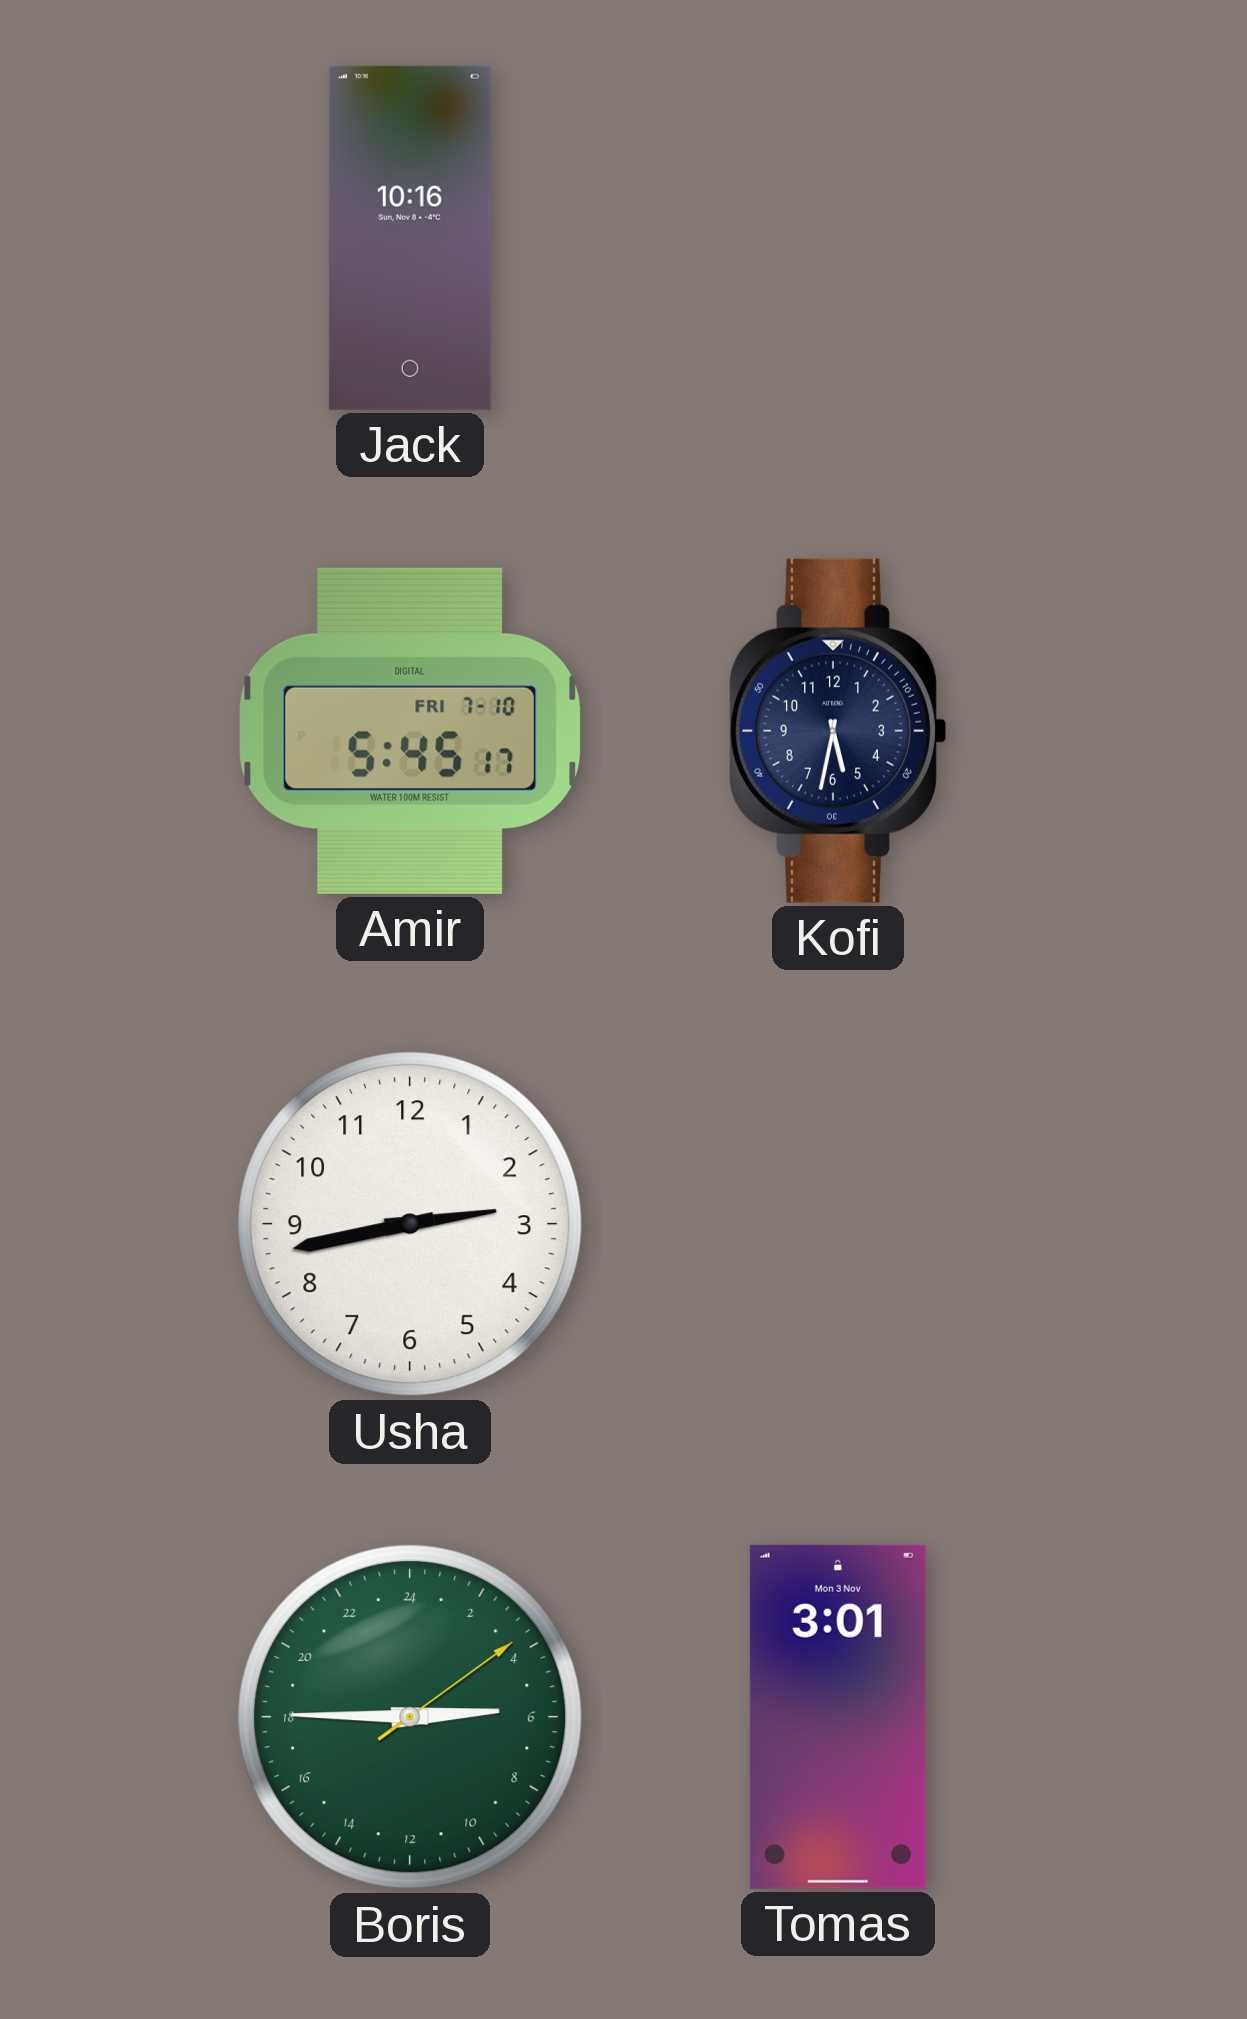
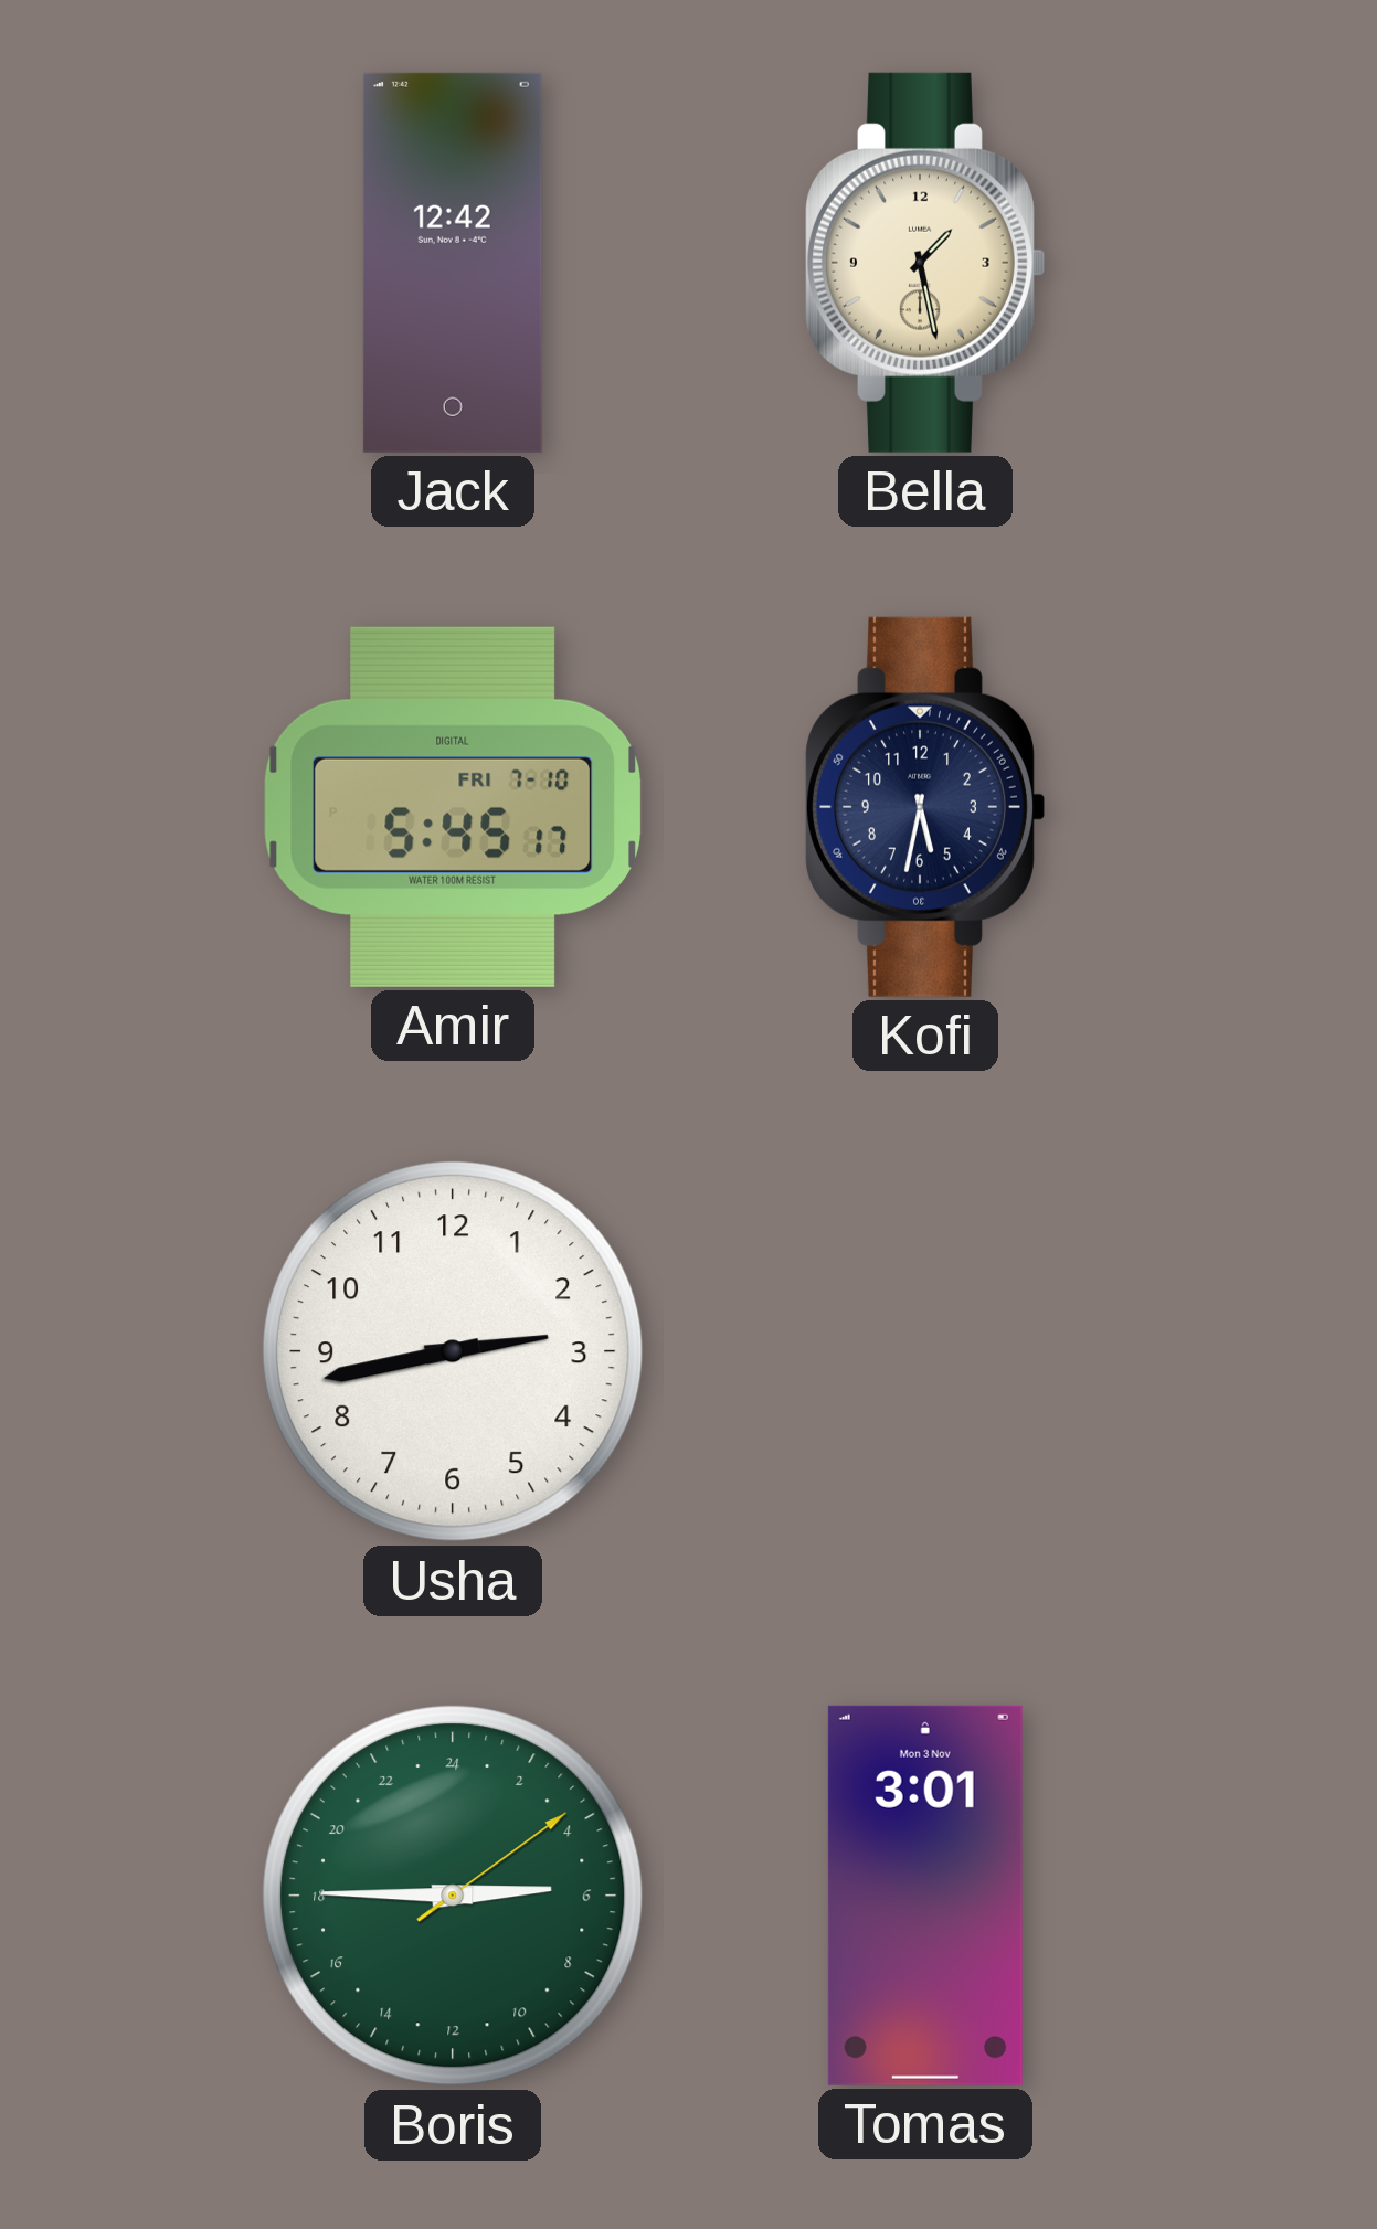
Jack: 10:16 -> 12:42 (453, 263)
Bella: none -> 1:28 (925, 263)
